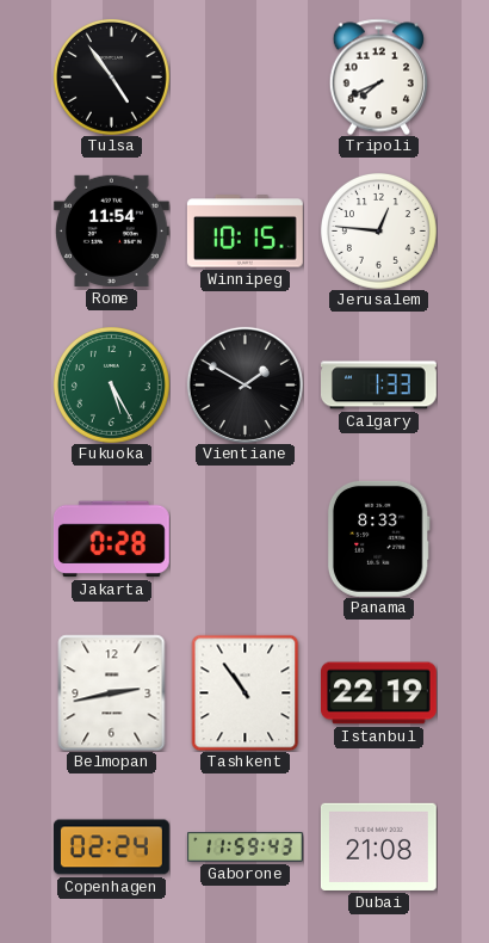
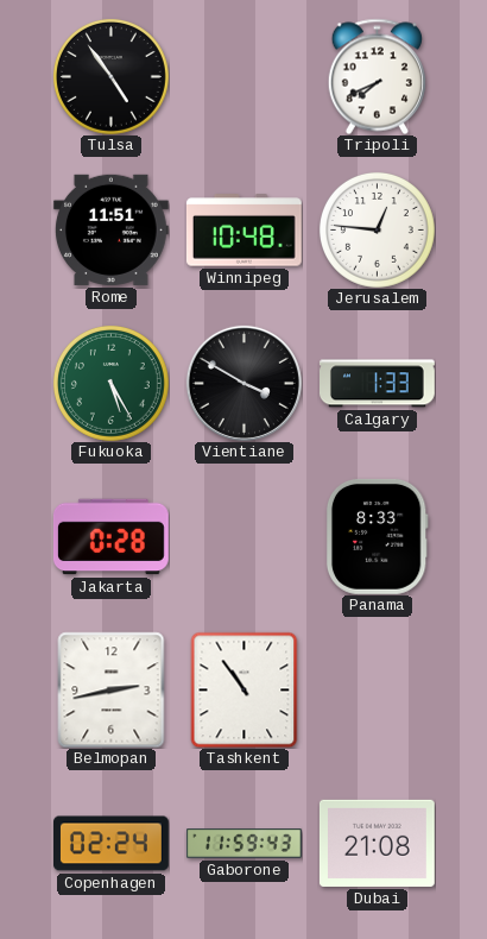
Rome: 11:54 -> 11:51 (110, 229)
Winnipeg: 10:15 -> 10:48 (243, 231)
Vientiane: 1:50 -> 3:50 (243, 383)
Istanbul: 22:19 -> none (379, 694)
